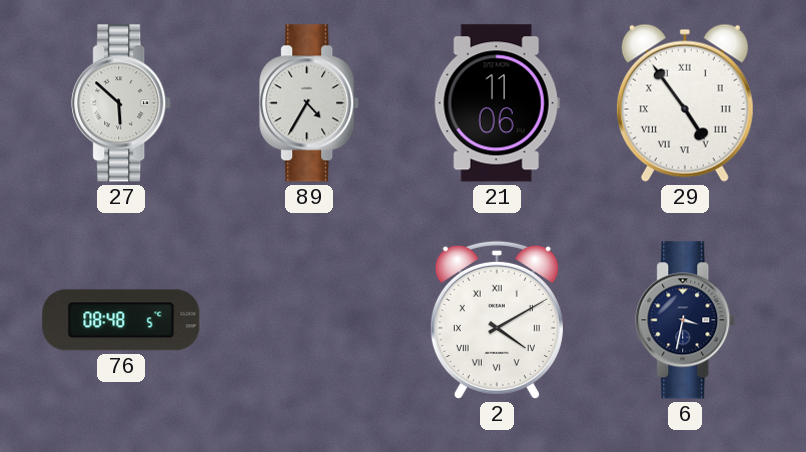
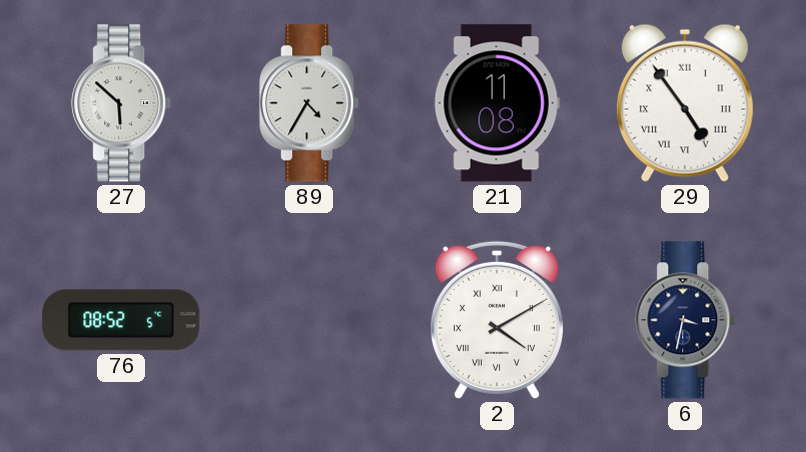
21: 11:06 -> 11:08 (497, 103)
76: 08:48 -> 08:52 (121, 320)
